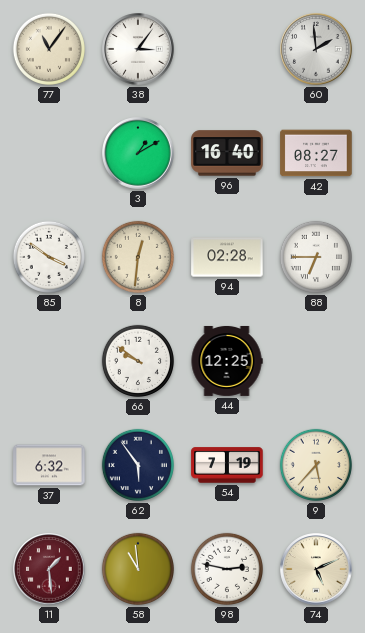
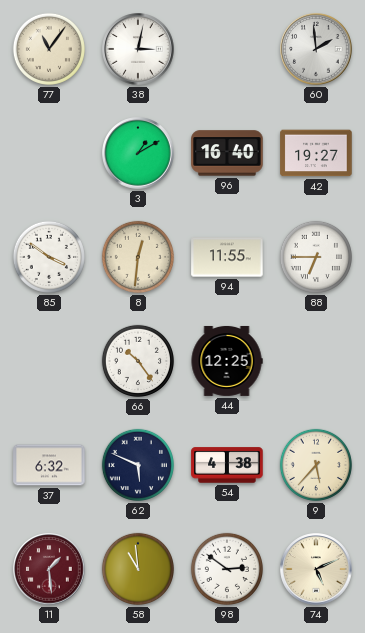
38: 3:06 -> 3:02 (138, 49)
42: 08:27 -> 19:27 (316, 153)
94: 02:28 -> 11:55 (227, 257)
66: 9:51 -> 10:24 (138, 361)
62: 5:54 -> 5:49 (138, 465)
54: 7:19 -> 4:38 (227, 465)
98: 2:47 -> 2:51 (227, 569)
